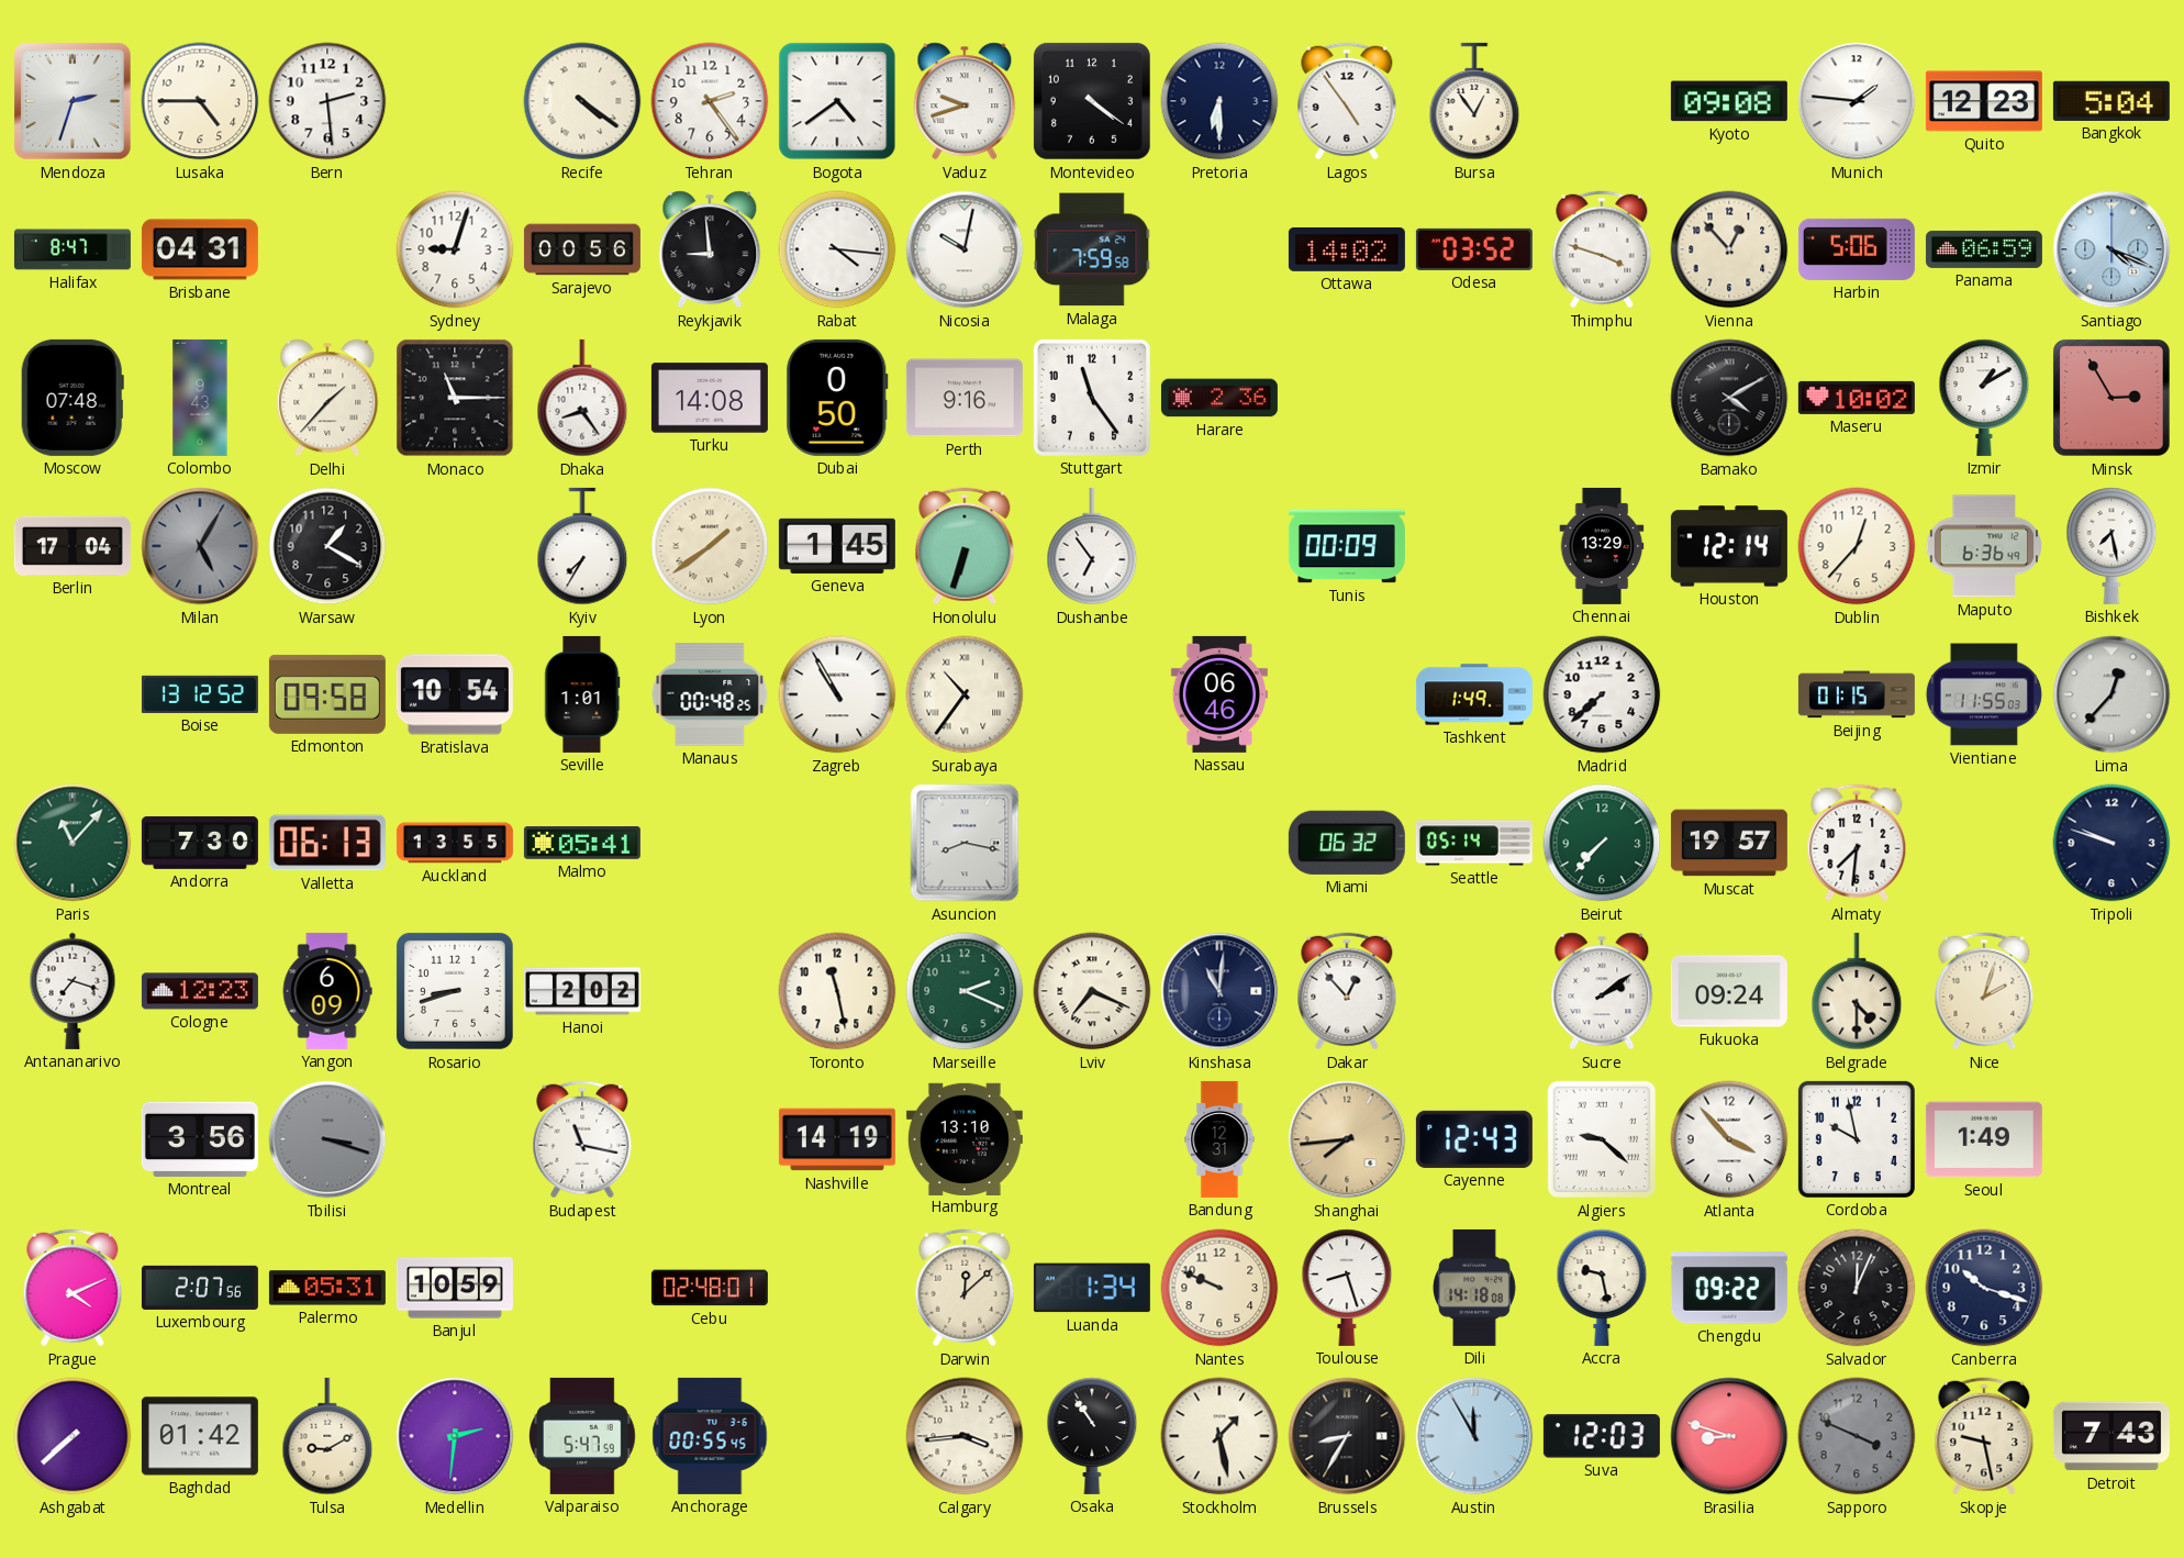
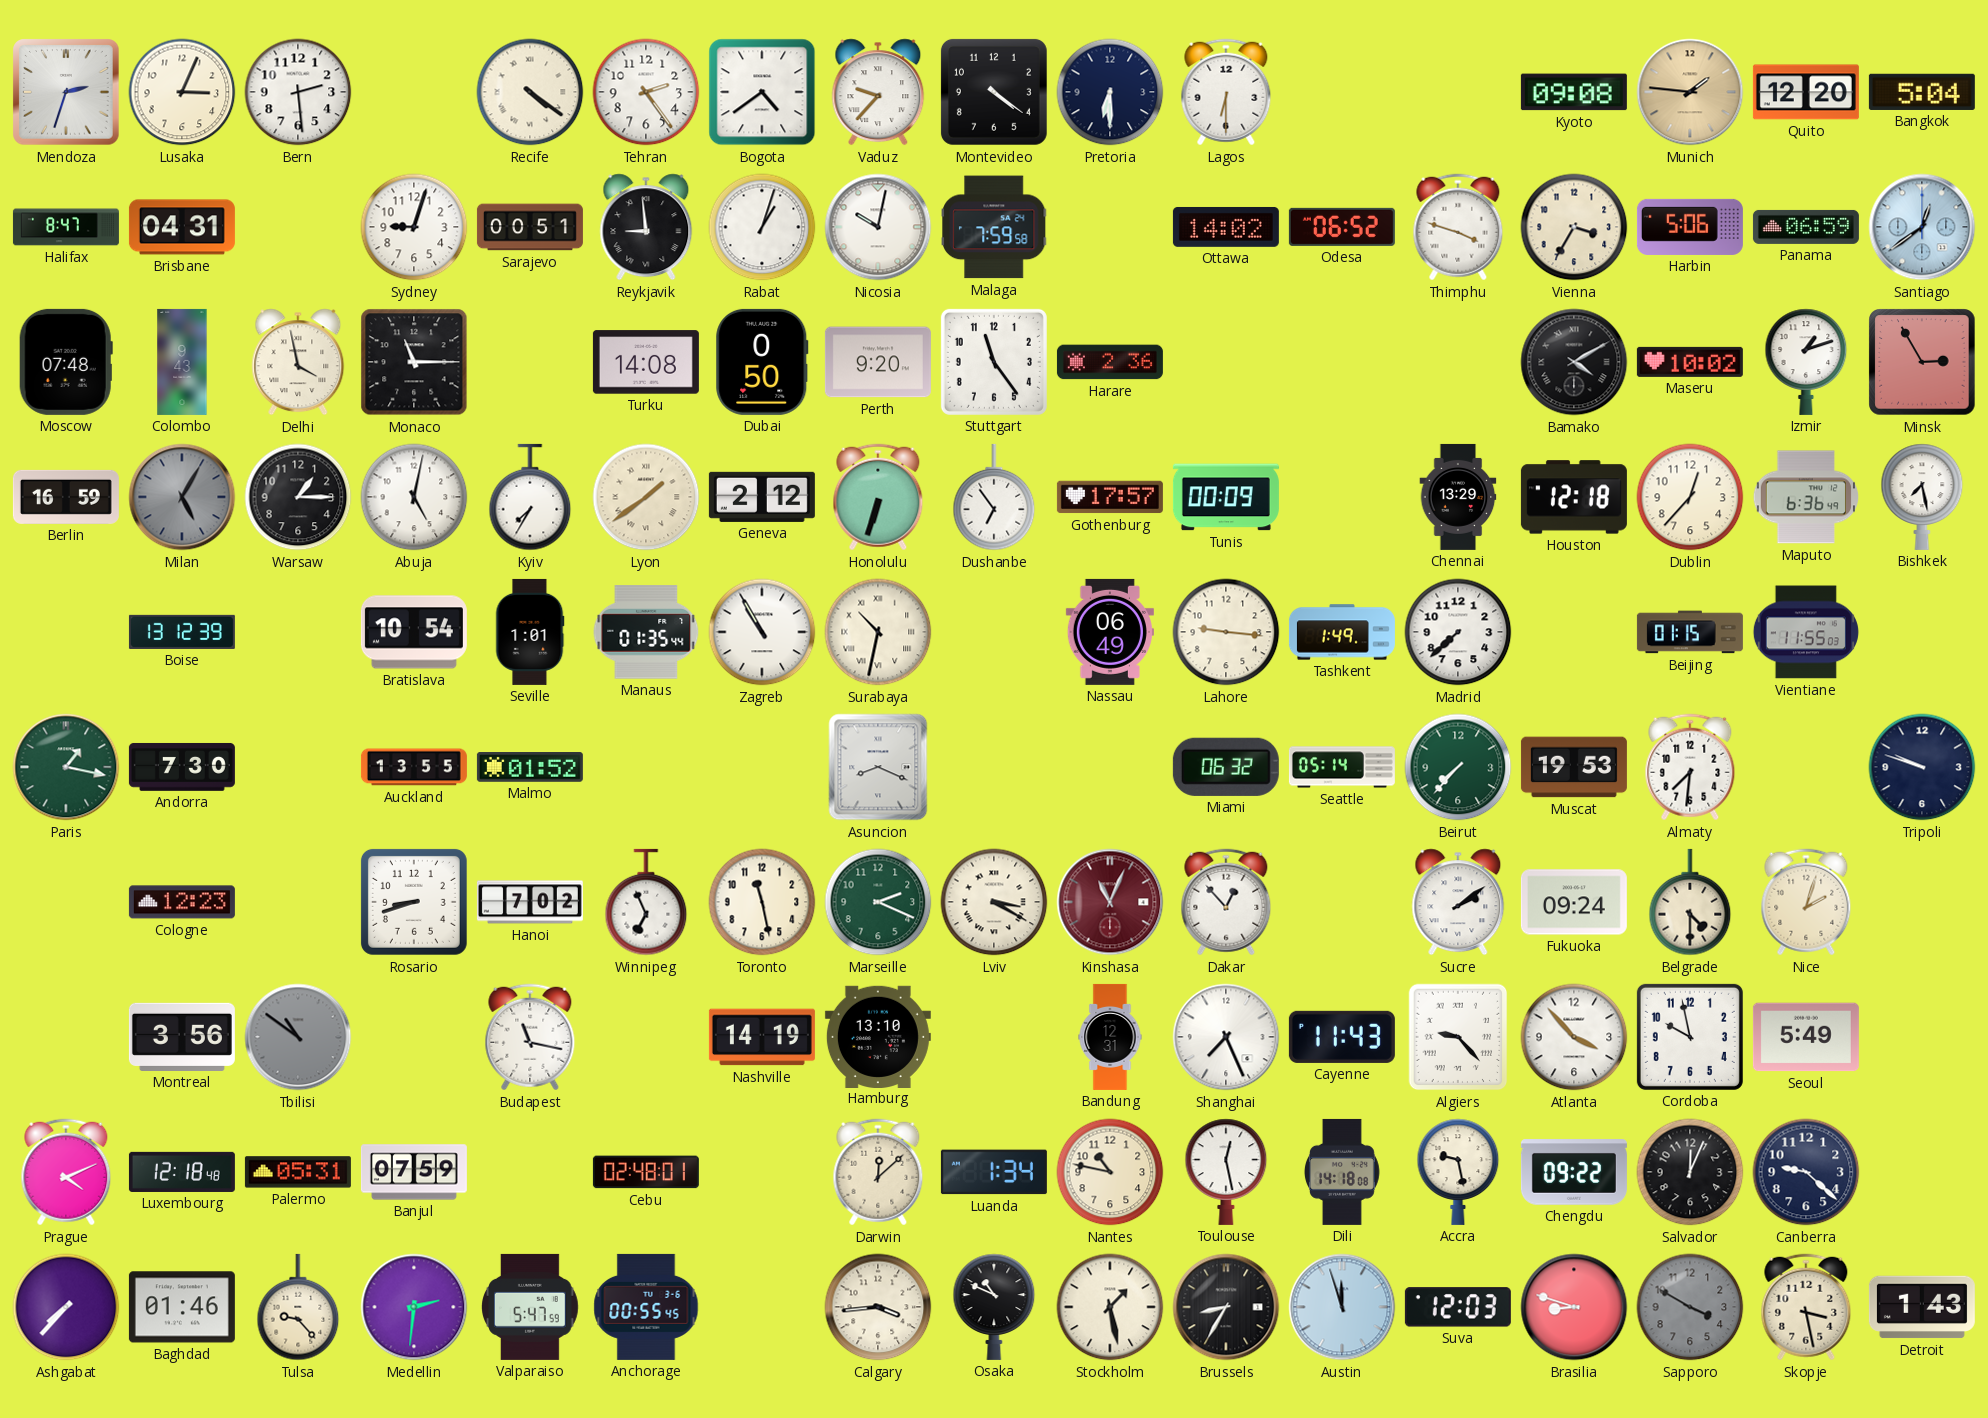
Lusaka: 4:45 -> 3:04 (182, 92)
Vaduz: 9:42 -> 9:37 (878, 92)
Lagos: 4:54 -> 6:30 (1226, 92)
Bursa: 12:54 -> none (1474, 101)
Munich dial: white -> champagne (1690, 92)
Quito: 12:23 -> 12:20 (1806, 92)
Sarajevo: 00:56 -> 00:51 (530, 227)
Rabat: 4:16 -> 1:03 (762, 227)
Odesa: 03:52 -> 06:52 (1342, 227)
Vienna: 12:53 -> 3:35 (1574, 227)
Santiago: 4:19 -> 12:39 (1922, 227)
Delhi: 1:37 -> 3:58 (298, 362)
Dhaka: 8:24 -> none (582, 398)
Perth: 9:16 -> 9:20 (878, 362)
Izmir: 1:10 -> 1:12 (1806, 362)
Berlin: 17:04 -> 16:59 (66, 497)
Warsaw: 1:20 -> 1:15 (298, 497)
Abuja: none -> 5:02 (414, 497)
Geneva: 1:45 -> 2:12 (762, 497)
Gothenburg: none -> 17:57 (1110, 497)
Houston: 12:14 -> 12:18 (1574, 497)
Boise: 13:12:52 -> 13:12:39 (182, 632)
Edmonton: 09:58 -> none (327, 694)
Manaus: 00:48 -> 01:35 (646, 632)
Surabaya: 10:36 -> 10:32 (878, 632)
Nassau: 06:46 -> 06:49 (1110, 632)
Lahore: none -> 9:16 (1226, 632)
Lima: 12:37 -> none (2111, 694)
Paris: 11:07 -> 1:17 (66, 767)
Valletta: 06:13 -> none (327, 843)
Malmo: 05:41 -> 01:52 (530, 768)
Asuncion: 8:17 -> 8:19 (878, 767)
Muscat: 19:57 -> 19:53 (1574, 767)
Antananarivo: 7:18 -> none (73, 991)
Yangon: 6:09 -> none (327, 991)
Hanoi: 2:02 -> 7:02 (530, 902)
Winnipeg: none -> 6:56 (646, 902)
Lviv: 7:19 -> 3:20 (994, 902)
Kinshasa: 11:01 -> 11:04 (1110, 902)
Kinshasa dial: navy -> burgundy (1110, 902)
Tbilisi: 3:18 -> 10:51 (298, 1037)
Shanghai: 7:44 -> 7:26 (1226, 1037)
Shanghai dial: champagne -> white (1226, 1037)
Cayenne: 12:43 -> 11:43 (1342, 1037)
Algiers: 9:22 -> 9:23 (1458, 1037)
Seoul: 1:49 -> 5:49 (1806, 1037)
Luxembourg: 2:07 -> 12:18 (182, 1172)
Banjul: 10:59 -> 07:59 (414, 1172)
Nantes: 9:49 -> 10:47 (1110, 1172)
Toulouse: 8:27 -> 12:28 (1226, 1172)
Canberra: 10:18 -> 9:22 (1806, 1172)
Ashgabat: 7:38 -> 7:37 (66, 1307)
Baghdad: 01:42 -> 01:46 (182, 1307)
Tulsa: 9:10 -> 9:23 (298, 1307)
Osaka: 10:54 -> 10:49 (994, 1307)
Austin: 11:55 -> 11:57 (1342, 1307)
Sapporo: 3:49 -> 3:50 (1690, 1307)
Skopje: 9:28 -> 3:28 (1806, 1307)
Detroit: 7:43 -> 1:43 (1922, 1307)
